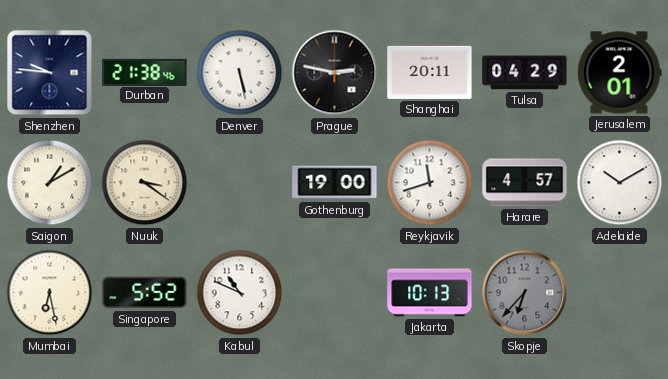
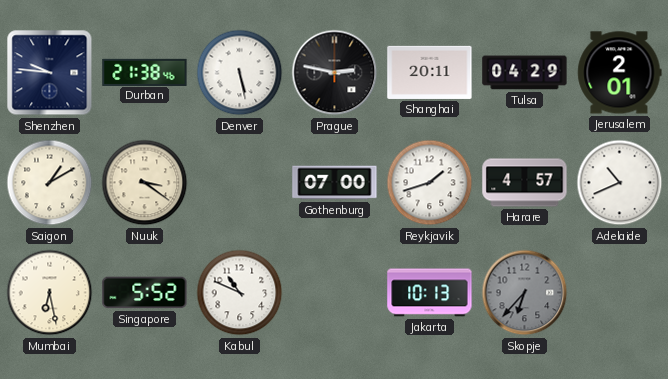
Gothenburg: 19:00 -> 07:00 (335, 183)
Reykjavik: 11:42 -> 1:42 (430, 183)
Adelaide: 10:10 -> 10:41 (620, 183)
